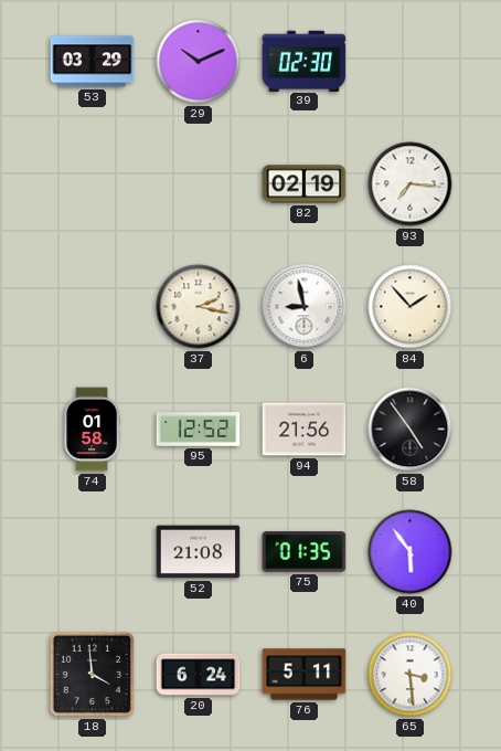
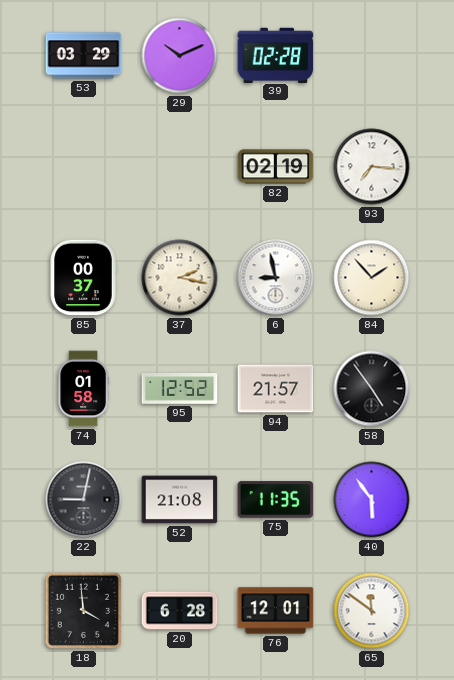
39: 02:30 -> 02:28 (276, 55)
85: none -> 00:37 (83, 278)
94: 21:56 -> 21:57 (276, 389)
22: none -> 9:02 (84, 500)
75: 01:35 -> 11:35 (276, 500)
20: 6:24 -> 6:28 (180, 611)
76: 5:11 -> 12:01 (276, 611)
65: 3:29 -> 11:51 (372, 611)
